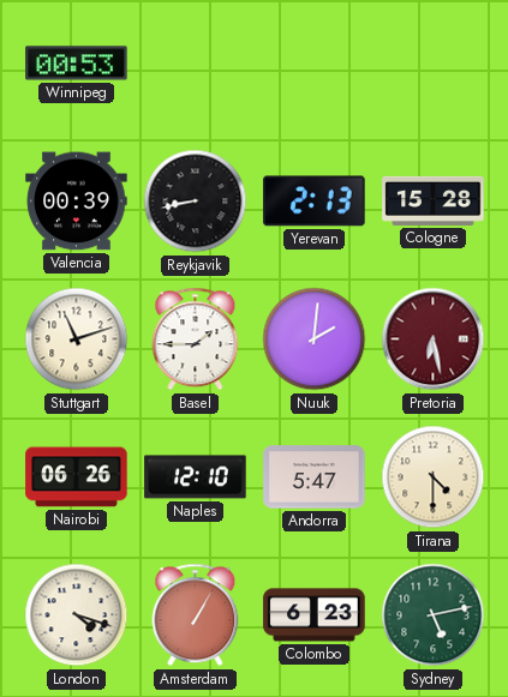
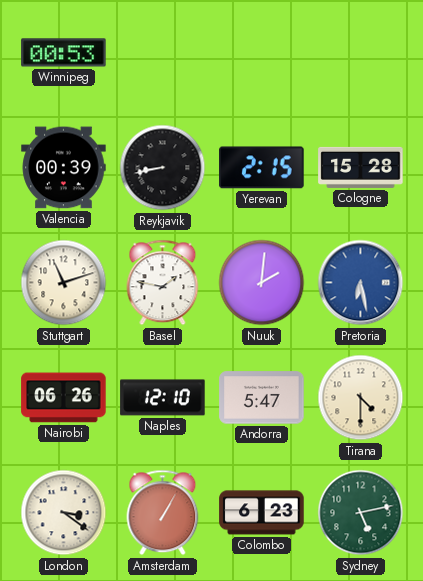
Yerevan: 2:13 -> 2:15 (262, 168)
Basel: 1:45 -> 1:47 (163, 283)
Pretoria dial: burgundy -> blue (361, 283)
London: 4:18 -> 3:21 (64, 513)
